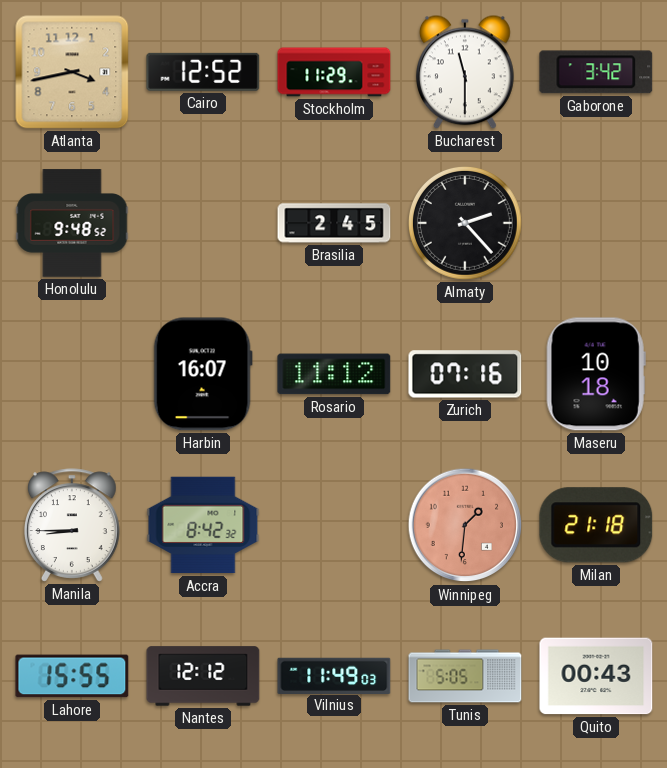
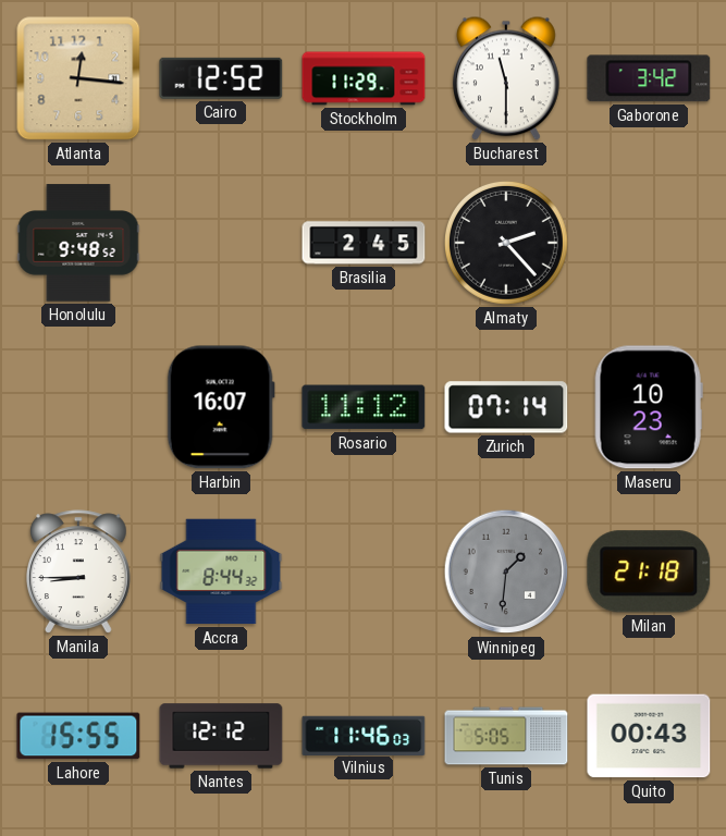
Atlanta: 3:43 -> 12:16 (78, 78)
Zurich: 07:16 -> 07:14 (506, 407)
Maseru: 10:18 -> 10:23 (649, 407)
Accra: 8:42 -> 8:44 (221, 571)
Winnipeg dial: salmon -> grey (506, 571)
Vilnius: 11:49 -> 11:46 (364, 735)
